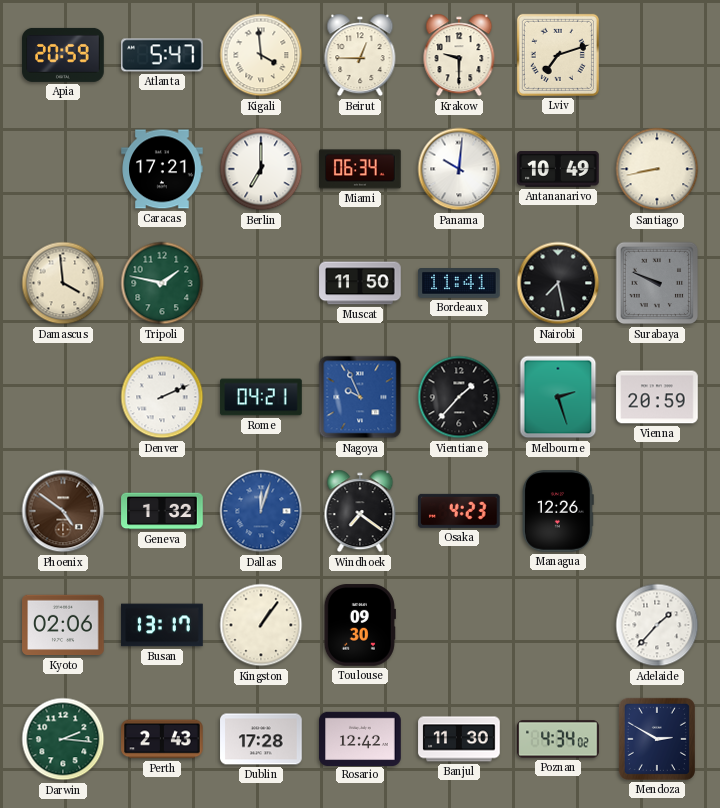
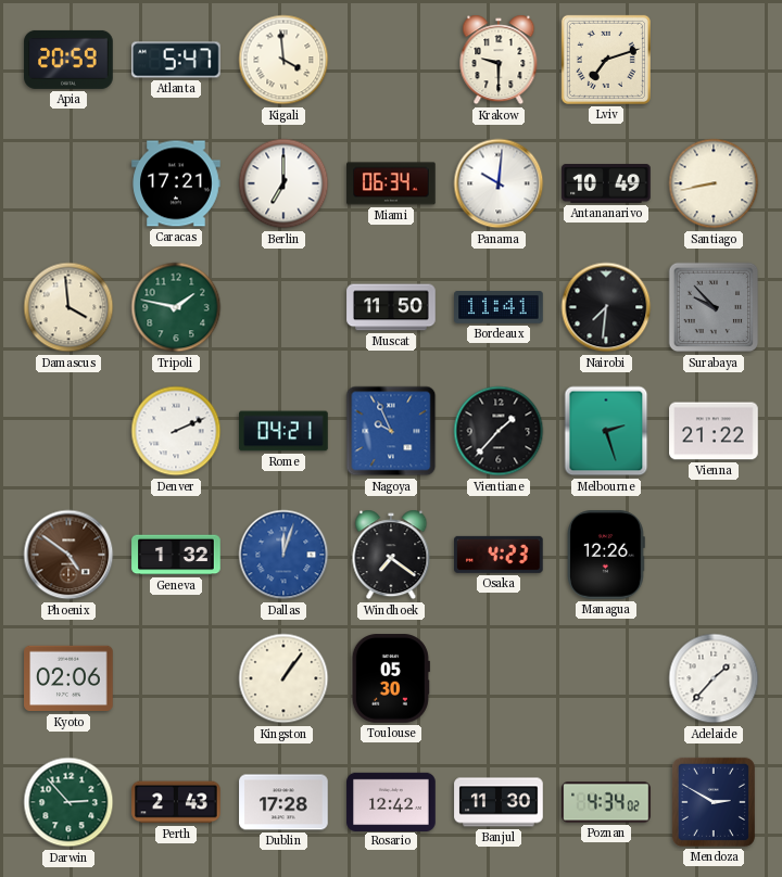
Beirut: 12:45 -> none (360, 55)
Nairobi: 7:28 -> 7:31 (606, 307)
Surabaya: 9:49 -> 9:53 (714, 307)
Vienna: 20:59 -> 21:22 (714, 431)
Busan: 13:17 -> none (162, 625)
Toulouse: 09:30 -> 05:30 (391, 678)
Darwin: 2:16 -> 2:53 (68, 802)
